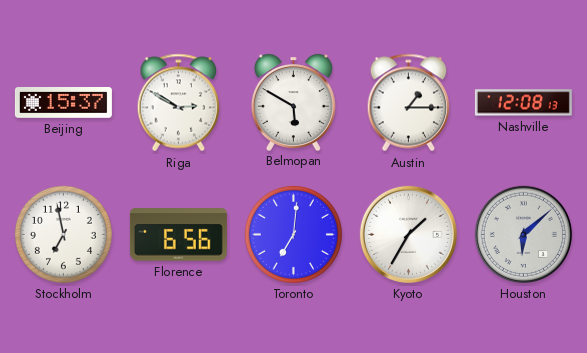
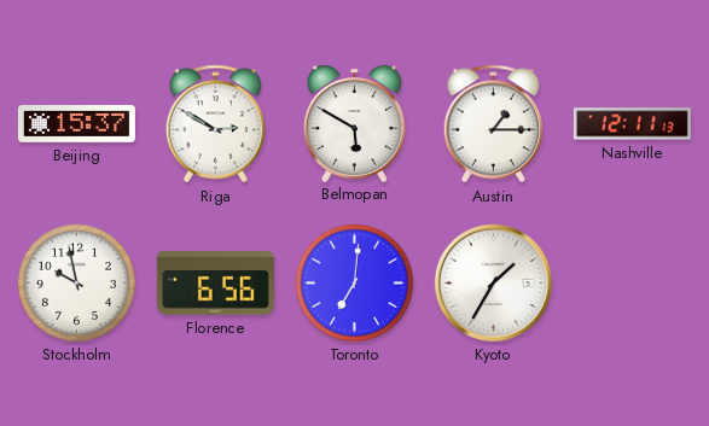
Nashville: 12:08 -> 12:11 (632, 124)
Stockholm: 6:58 -> 9:58 (76, 282)
Houston: 6:08 -> none (523, 234)
